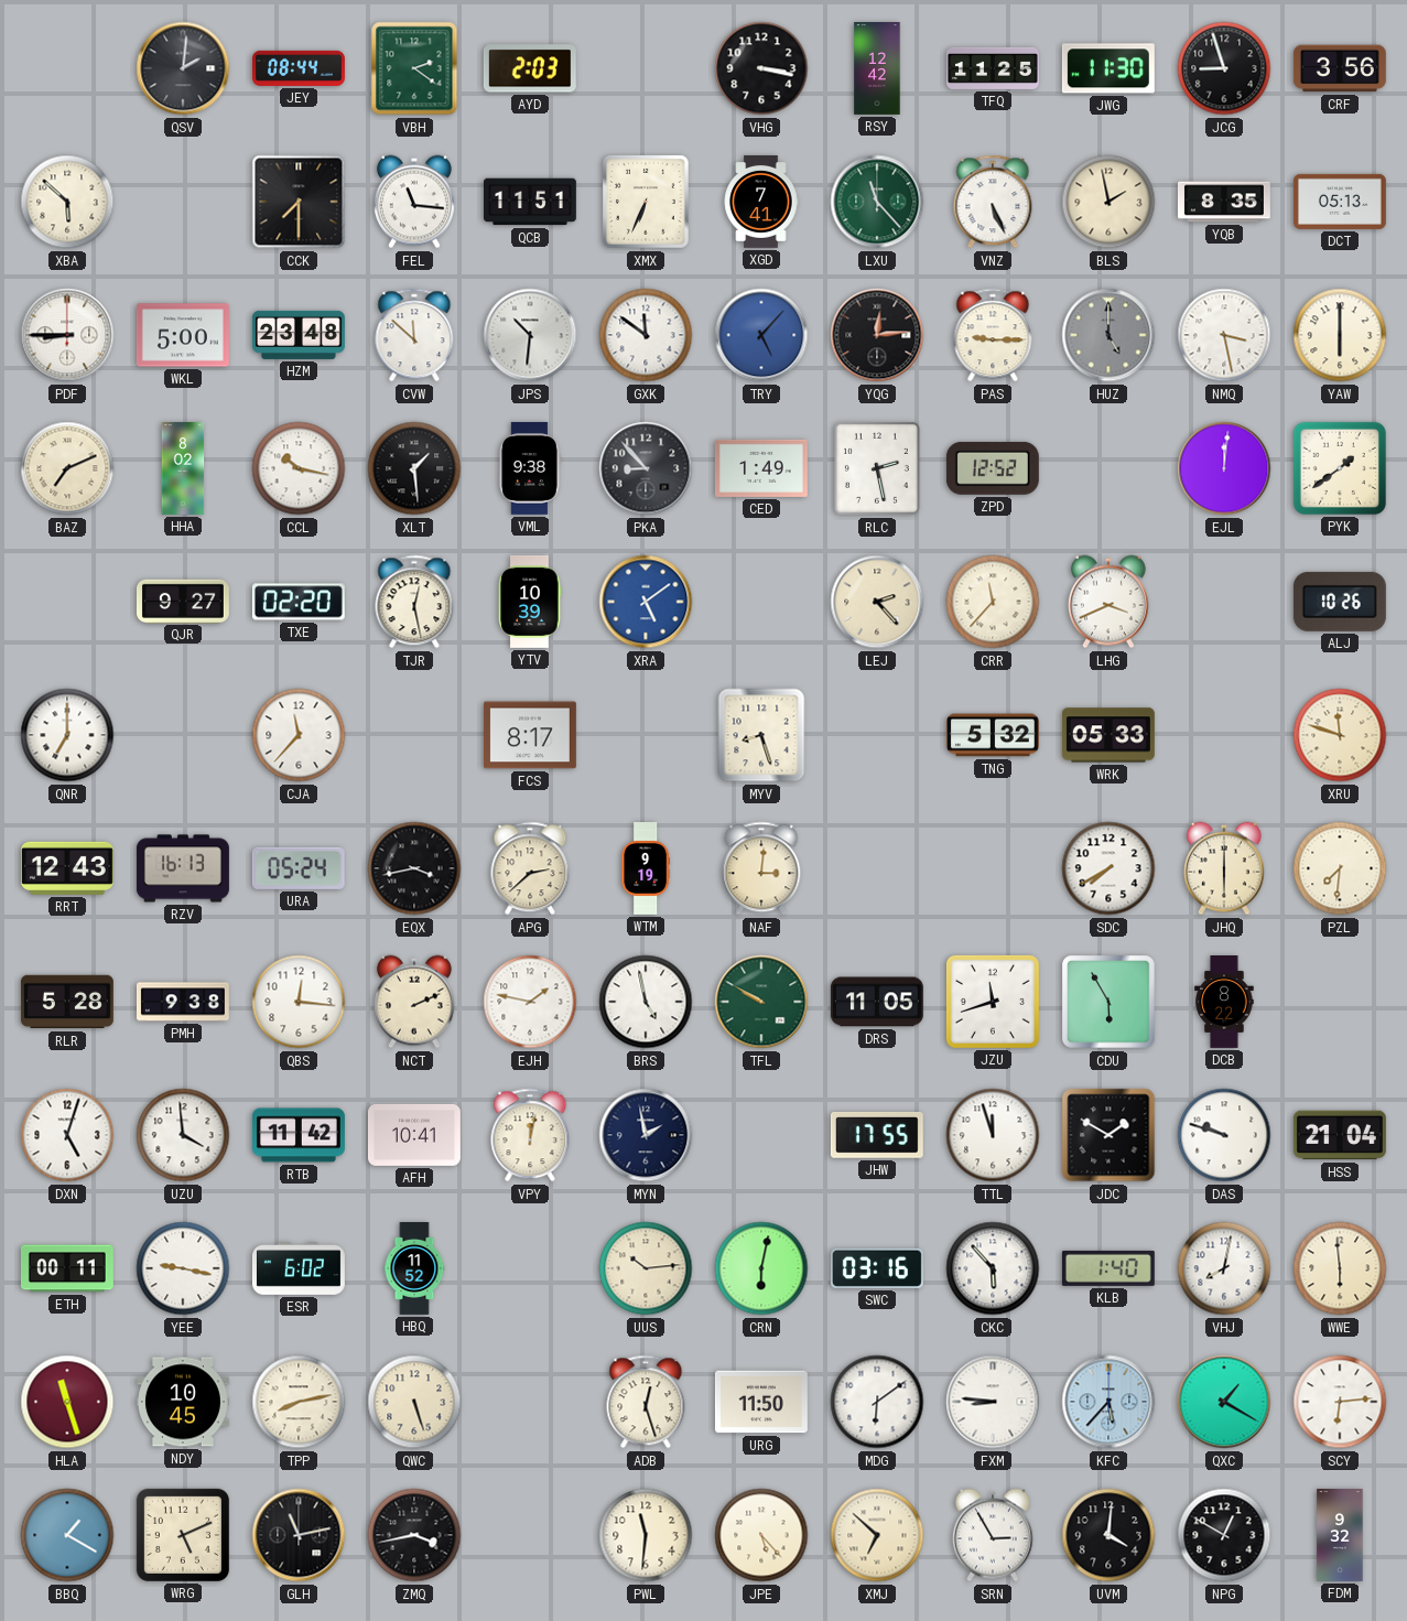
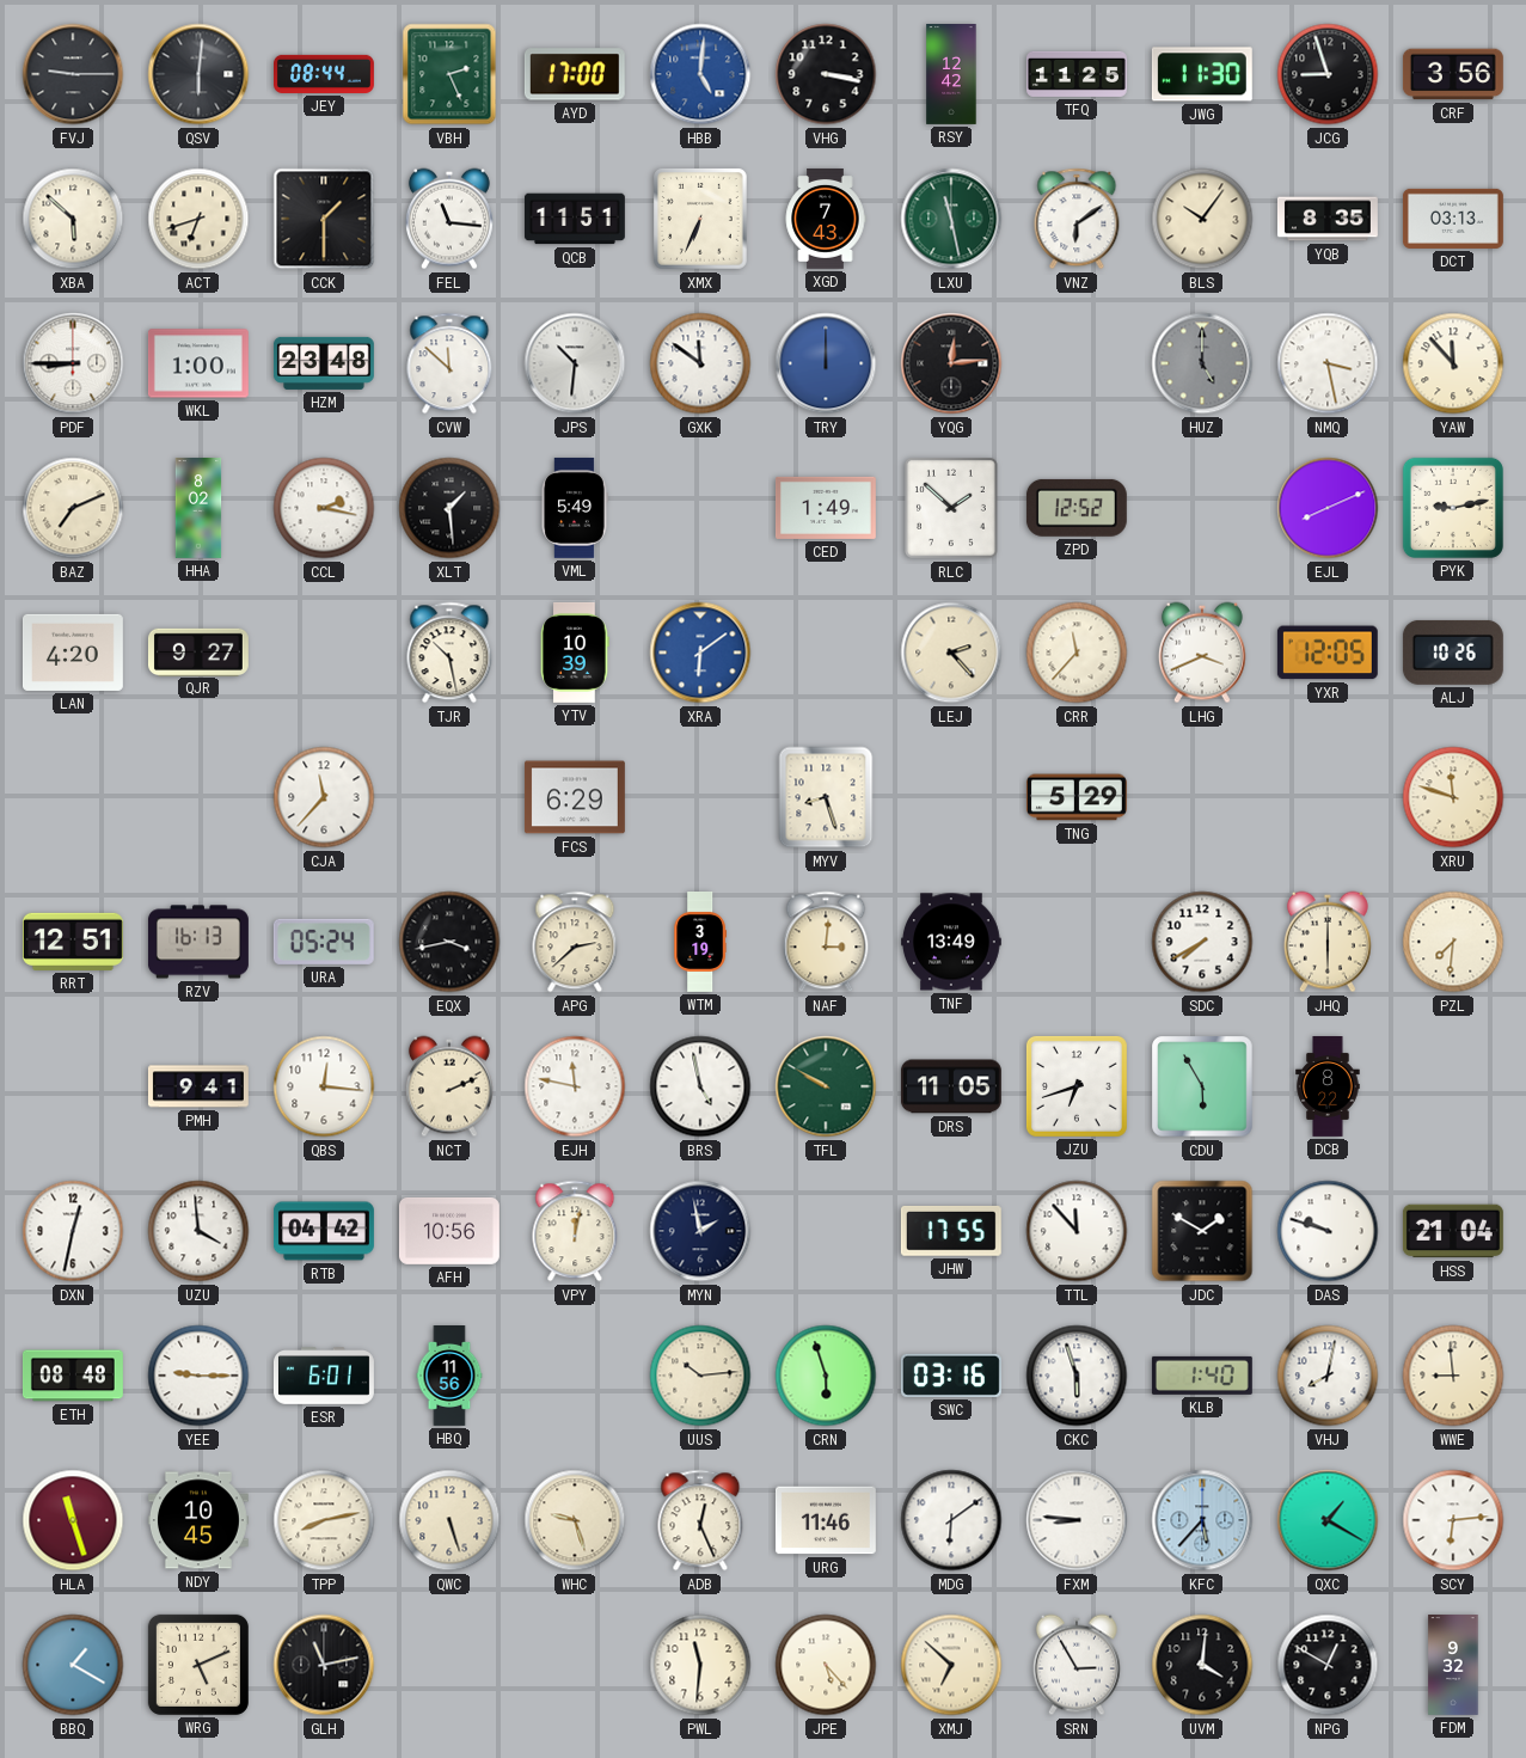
FVJ: none -> 9:15 (73, 74)
QSV: 2:01 -> 6:01 (198, 74)
VBH: 2:21 -> 2:26 (449, 74)
AYD: 2:03 -> 17:00 (575, 74)
HBB: none -> 5:01 (700, 74)
ACT: none -> 6:42 (198, 219)
CCK: 7:30 -> 1:30 (324, 219)
XGD: 7:41 -> 7:43 (826, 219)
LXU: 11:23 -> 11:28 (951, 219)
VNZ: 5:26 -> 6:09 (1077, 219)
BLS: 1:58 -> 10:06 (1202, 219)
DCT: 05:13 -> 03:13 (1453, 219)
WKL: 5:00 -> 1:00 (198, 363)
TRY: 5:07 -> 12:00 (826, 363)
PAS: 9:15 -> none (993, 335)
YAW: 6:00 -> 11:53 (1453, 363)
CCL: 10:17 -> 2:17 (324, 508)
VML: 9:38 -> 5:49 (575, 508)
PKA: 8:53 -> none (646, 468)
RLC: 2:28 -> 1:52 (952, 509)
EJL: 12:01 -> 8:11 (1328, 508)
PYK: 1:39 -> 9:13 (1453, 508)
LAN: none -> 4:20 (73, 653)
TXE: 02:20 -> none (299, 602)
TJR: 12:28 -> 10:28 (449, 653)
XRA: 5:09 -> 6:09 (700, 653)
YXR: none -> 12:05 (1328, 653)
QNR: 7:00 -> none (67, 735)
FCS: 8:17 -> 6:29 (575, 797)
TNG: 5:32 -> 5:29 (1077, 797)
WRK: 05:33 -> none (1108, 735)
RRT: 12:43 -> 12:51 (73, 942)
WTM: 9:19 -> 3:19 (699, 943)
TNF: none -> 13:49 (951, 942)
RLR: 5:28 -> none (67, 1002)
PMH: 9:38 -> 9:41 (198, 1086)
EJH: 1:47 -> 11:47 (575, 1086)
JZU: 11:42 -> 6:42 (1077, 1086)
DXN: 5:03 -> 12:32 (73, 1231)
RTB: 11:42 -> 04:42 (325, 1231)
AFH: 10:41 -> 10:56 (449, 1231)
TTL: 11:57 -> 11:53 (1077, 1231)
ETH: 00:11 -> 08:48 (73, 1376)
YEE: 9:17 -> 9:15 (198, 1376)
ESR: 6:02 -> 6:01 (324, 1377)
HBQ: 11:52 -> 11:56 (449, 1377)
CRN: 6:02 -> 5:57 (826, 1376)
CKC: 5:53 -> 5:57 (1077, 1376)
WWE: 5:59 -> 8:59 (1453, 1376)
WHC: none -> 9:27 (575, 1520)
ADB: 12:27 -> 12:26 (700, 1520)
URG: 11:50 -> 11:46 (826, 1520)
ZMQ: 3:43 -> none (414, 1535)
